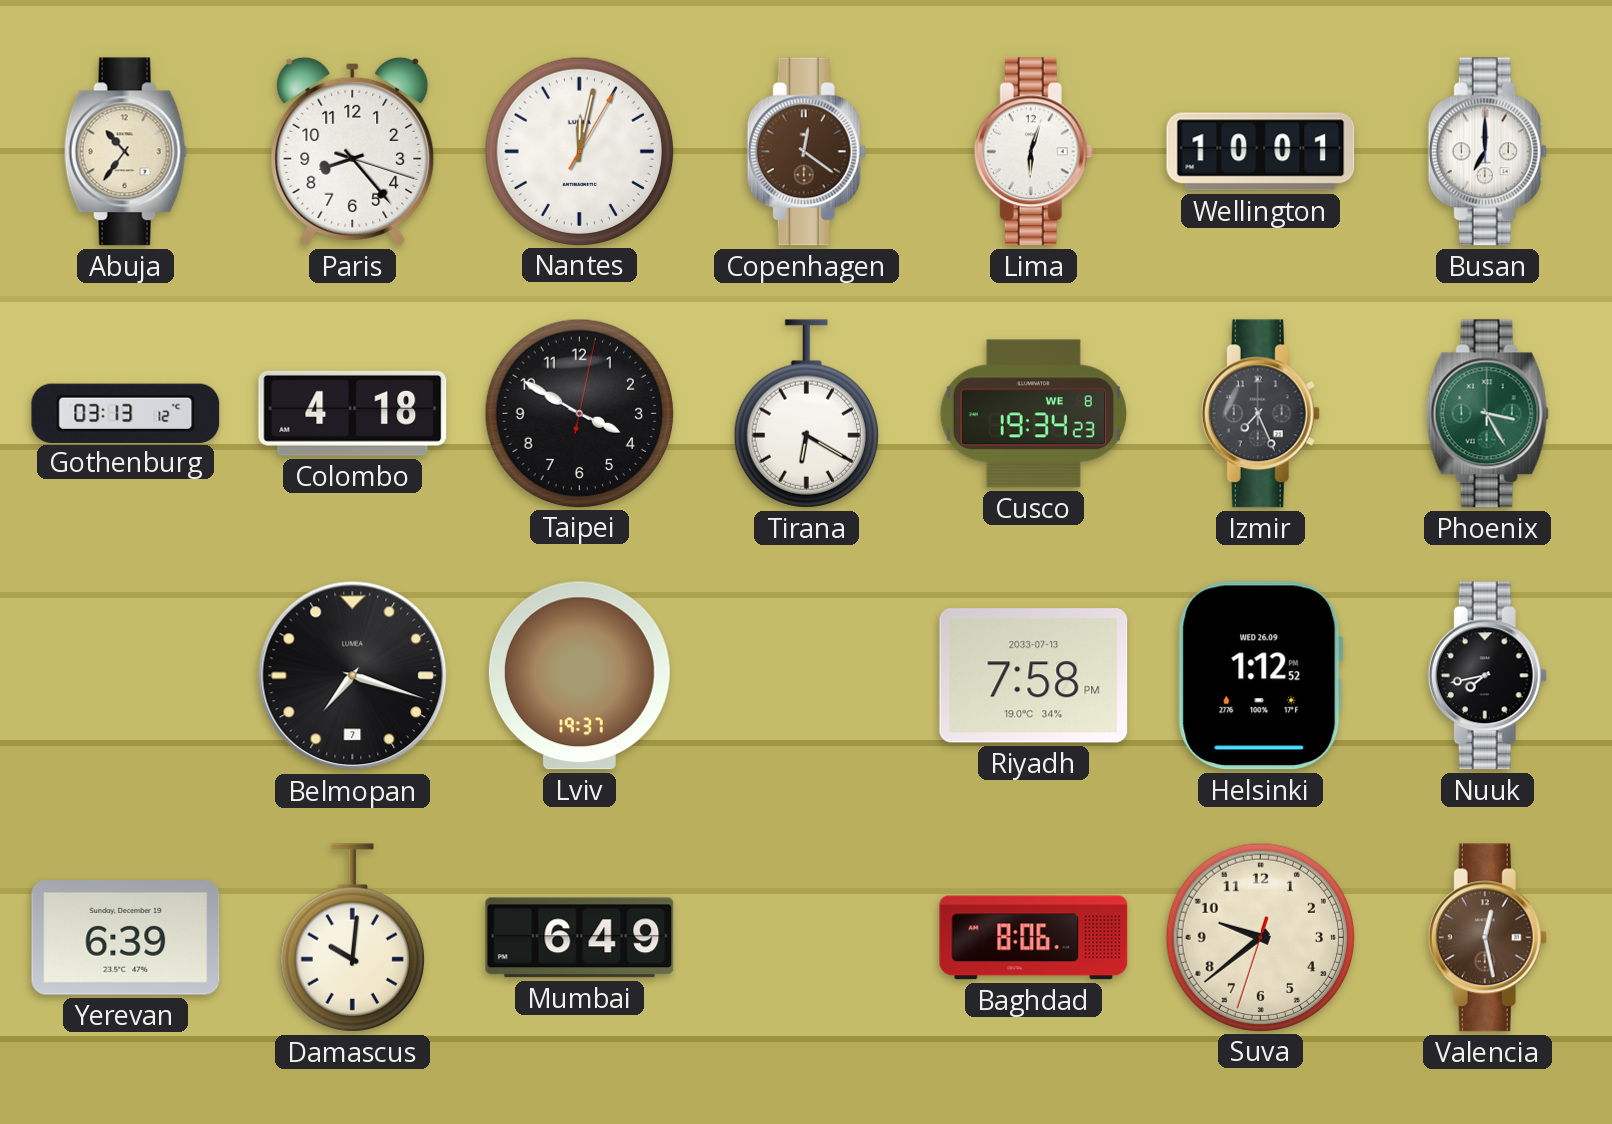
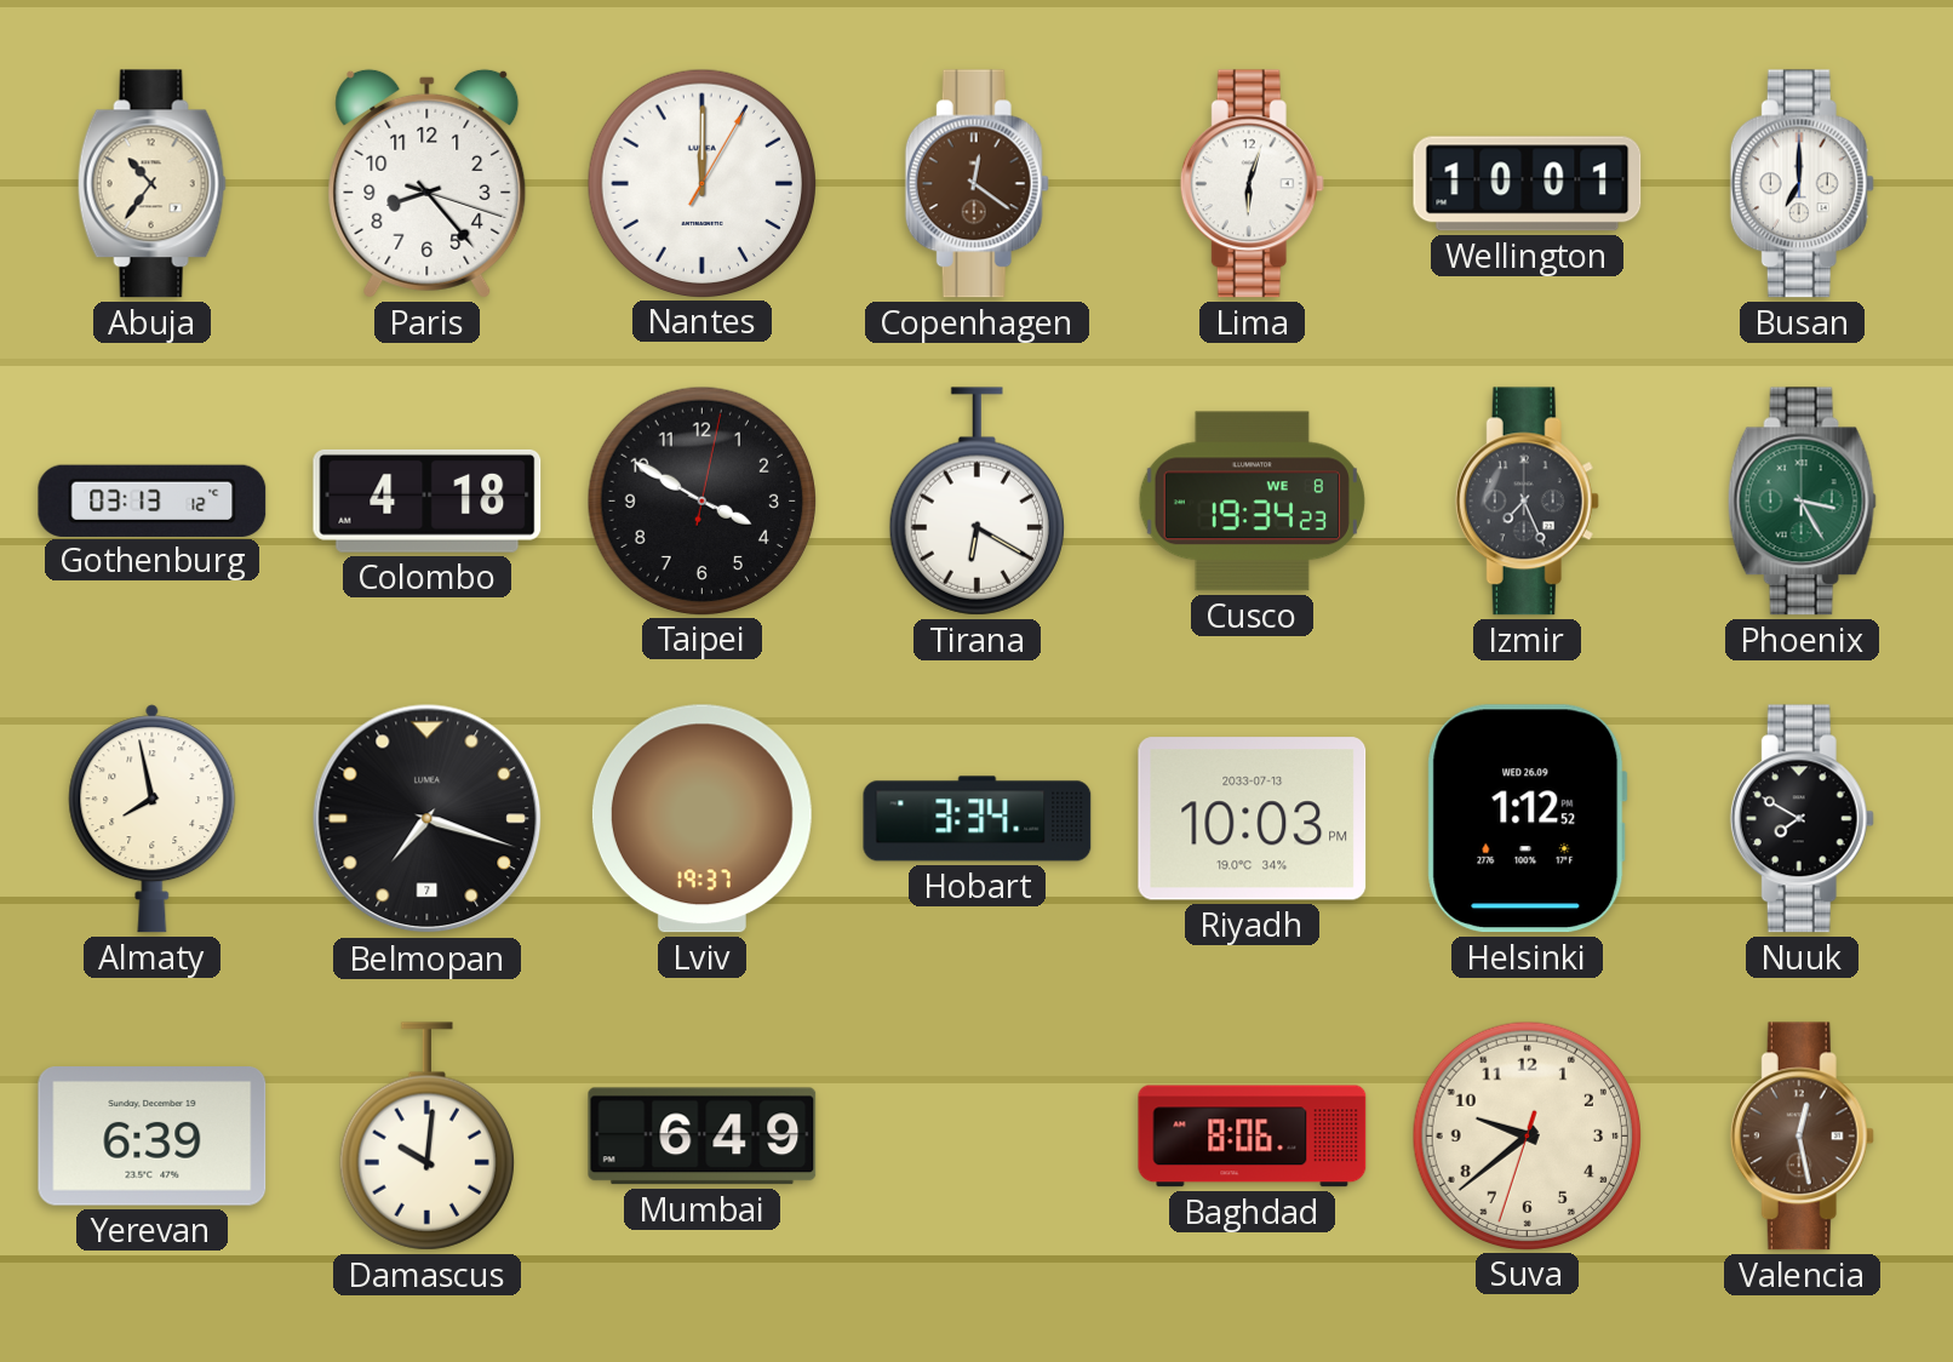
Nantes: 12:02 -> 12:00 (701, 183)
Almaty: none -> 7:58 (153, 819)
Hobart: none -> 3:34 (978, 819)
Riyadh: 7:58 -> 10:03 (1253, 819)
Nuuk: 7:43 -> 7:50 (1802, 819)
